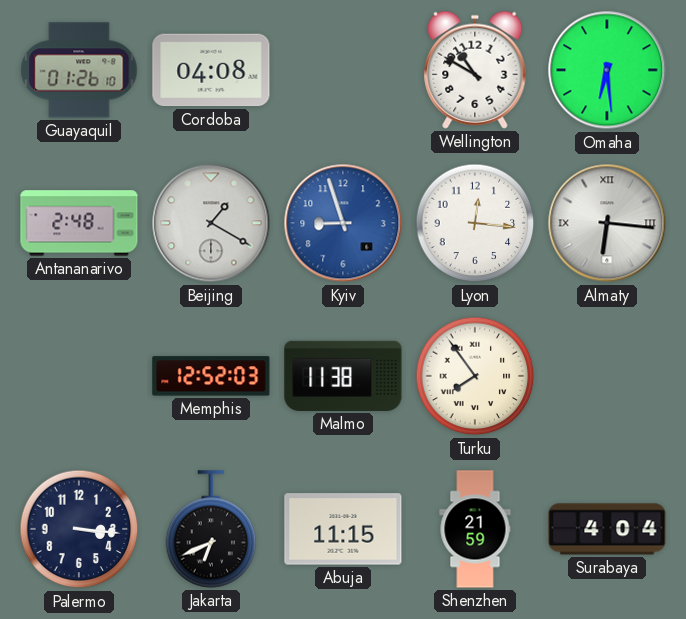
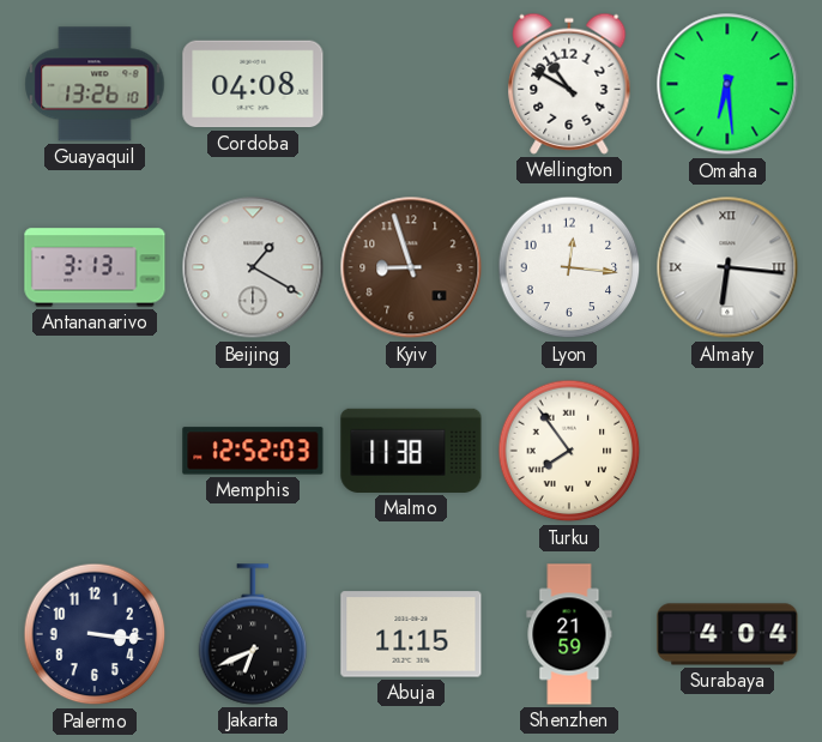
Guayaquil: 01:26 -> 13:26 (95, 84)
Antananarivo: 2:48 -> 3:13 (95, 267)
Kyiv dial: blue -> brown (411, 267)
